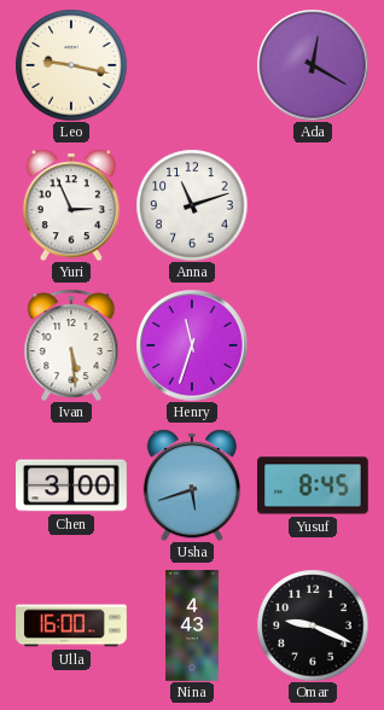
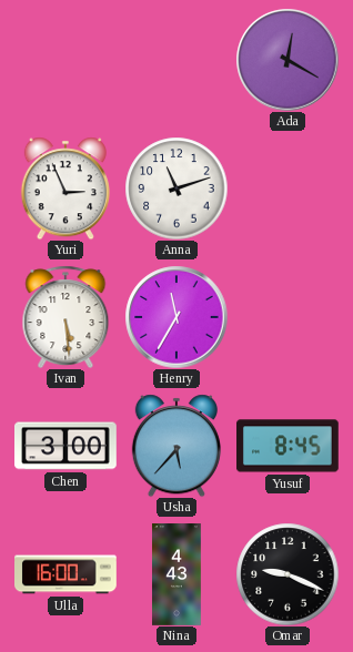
Leo: 9:17 -> none (71, 65)
Henry: 11:33 -> 11:35 (176, 317)
Usha: 5:42 -> 5:37 (176, 446)
